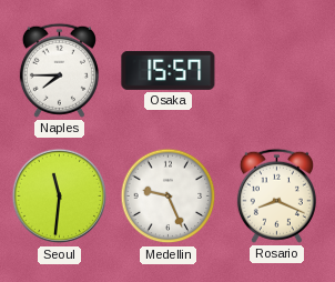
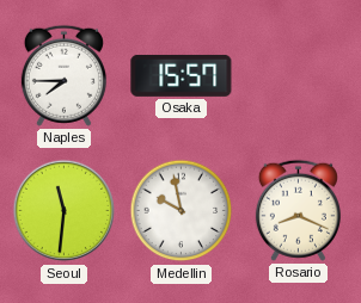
Medellin: 9:26 -> 9:58 (182, 211)
